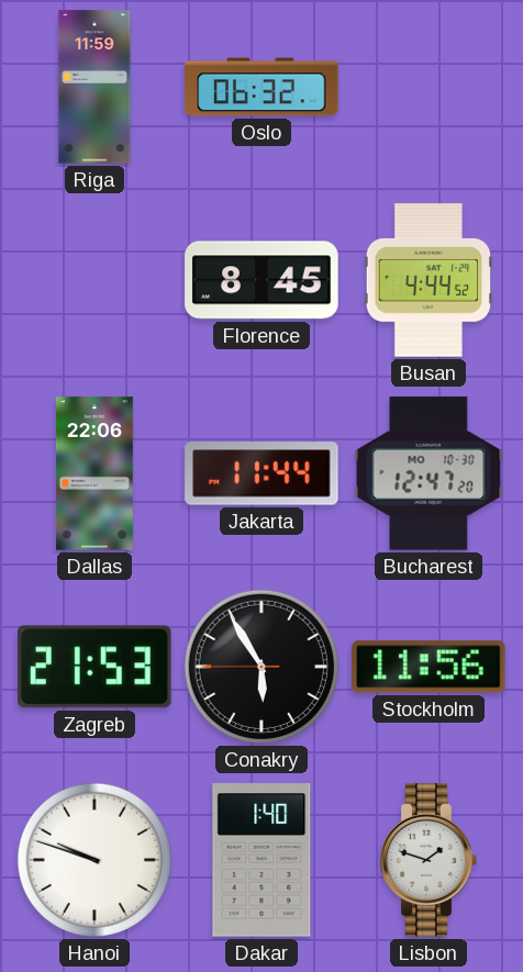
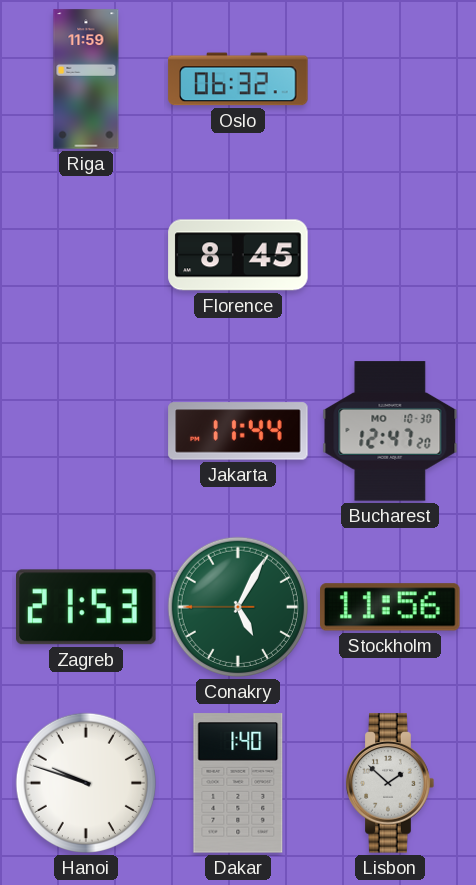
Busan: 4:44 -> none (427, 280)
Dallas: 22:06 -> none (94, 473)
Conakry: 5:54 -> 5:04 (238, 607)
Conakry dial: black -> green (238, 607)
Lisbon: 1:48 -> 1:52 (390, 783)
